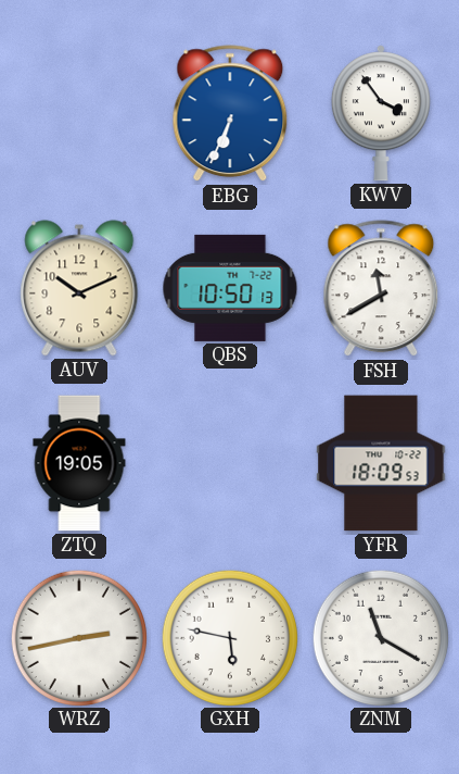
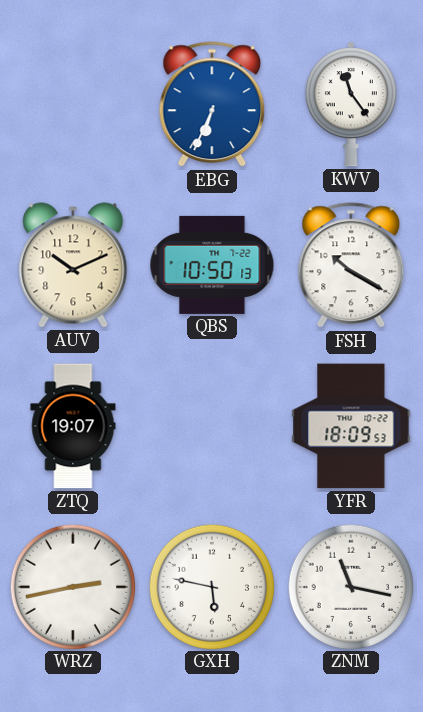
KWV: 3:54 -> 11:24 (351, 104)
FSH: 11:40 -> 10:20 (351, 266)
ZTQ: 19:05 -> 19:07 (73, 426)
ZNM: 11:20 -> 11:17 (350, 586)
